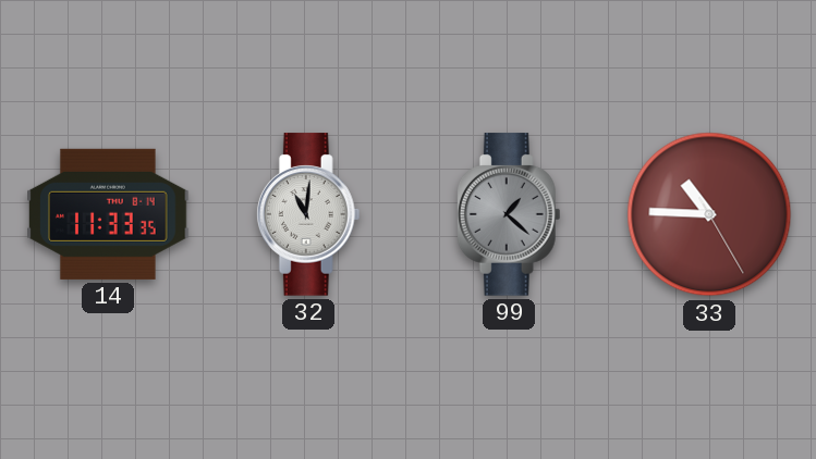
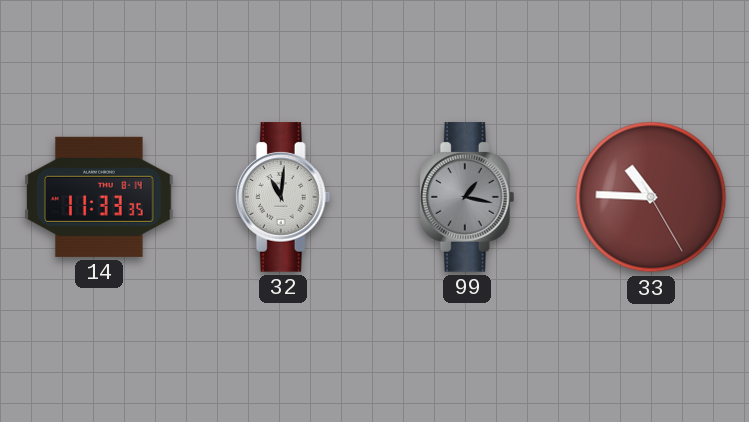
99: 1:22 -> 1:17 (467, 197)
